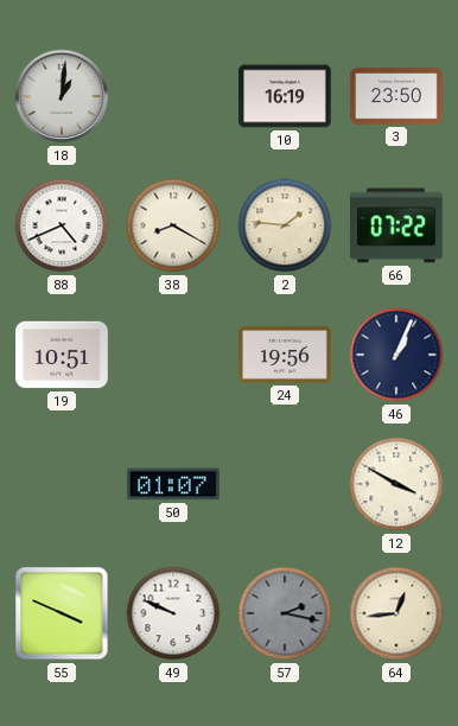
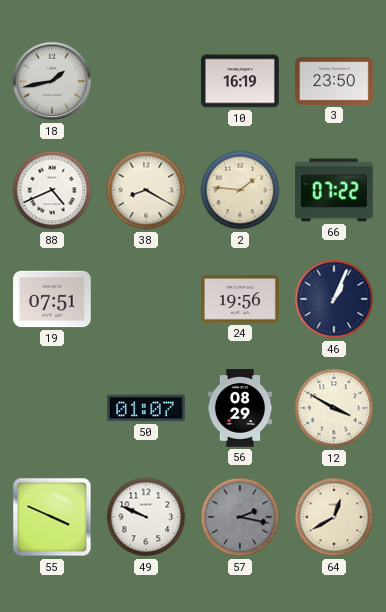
18: 1:01 -> 1:43 (52, 81)
19: 10:51 -> 07:51 (52, 299)
56: none -> 08:29 (240, 408)
64: 12:44 -> 12:40 (334, 517)
